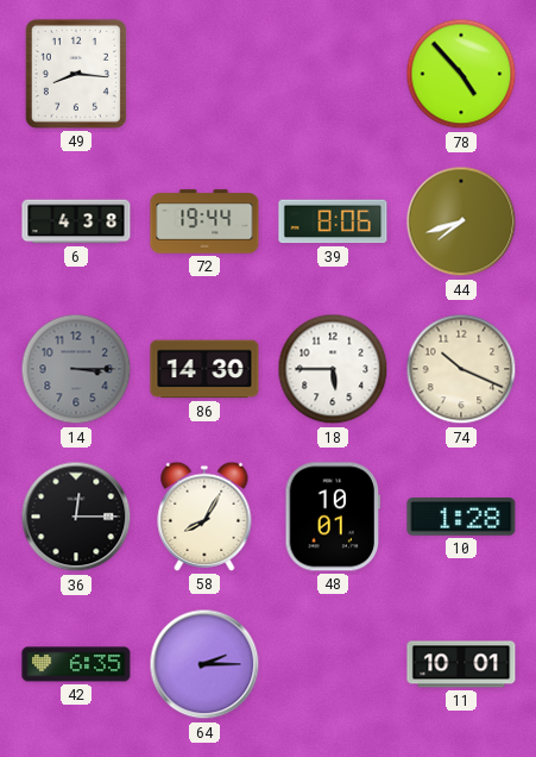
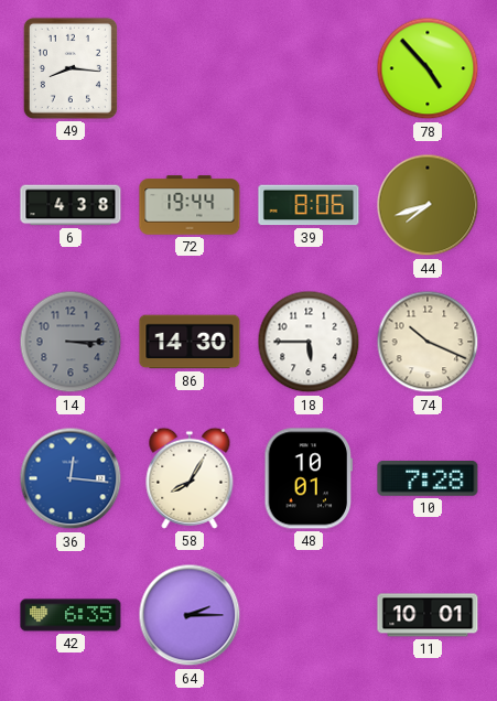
36: 12:15 -> 12:16 (71, 478)
36 dial: black -> blue (71, 478)
10: 1:28 -> 7:28 (428, 479)
